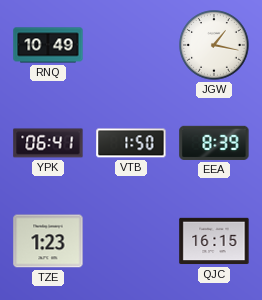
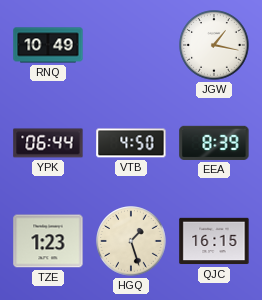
YPK: 06:41 -> 06:44 (48, 143)
VTB: 1:50 -> 4:50 (131, 143)
HGQ: none -> 1:27 (131, 241)
